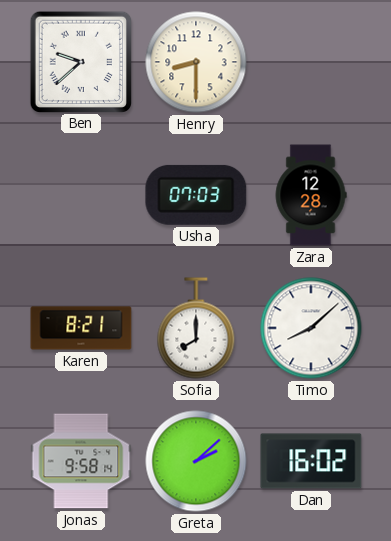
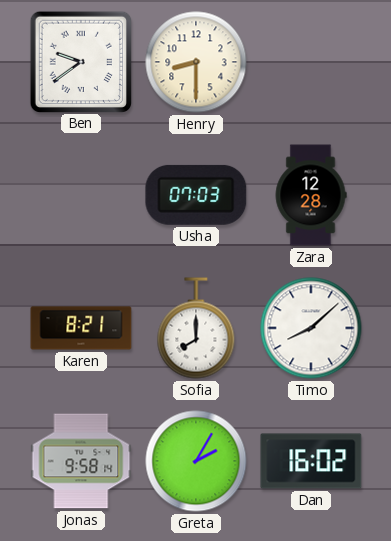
Ben: 9:38 -> 9:39 (80, 61)
Greta: 2:08 -> 2:05 (196, 461)
